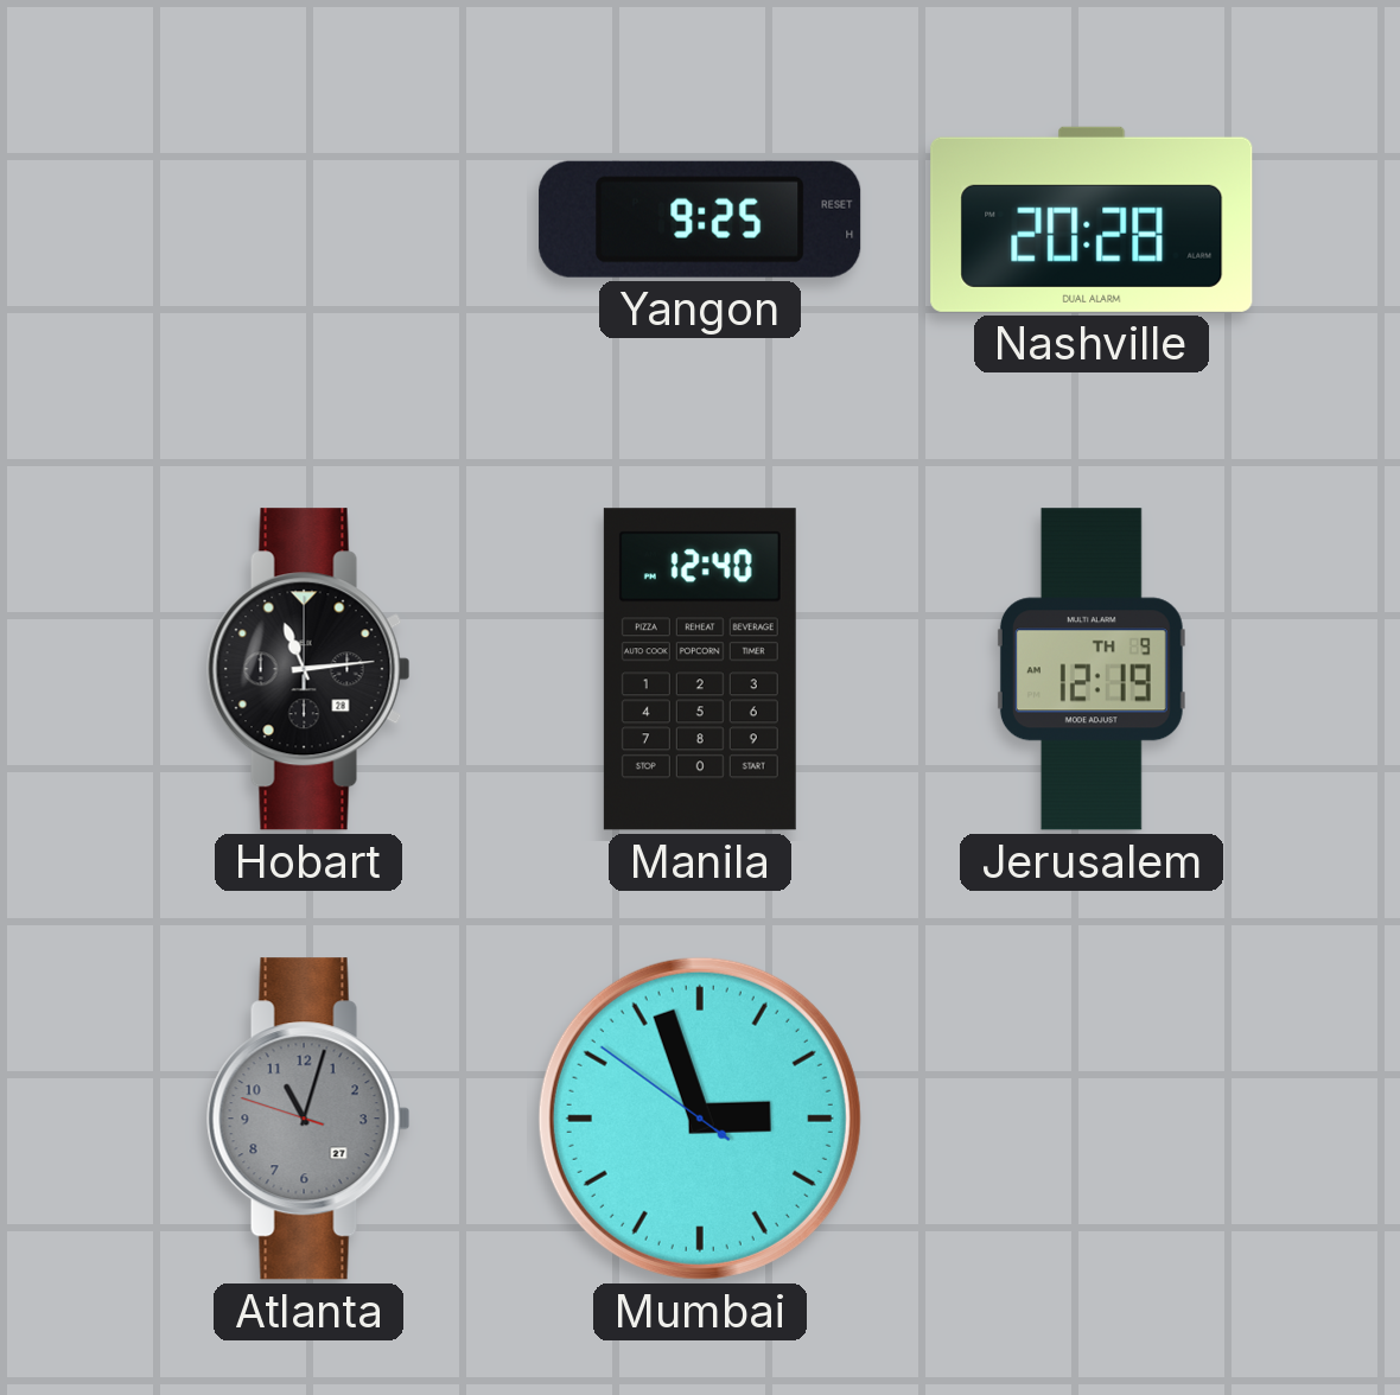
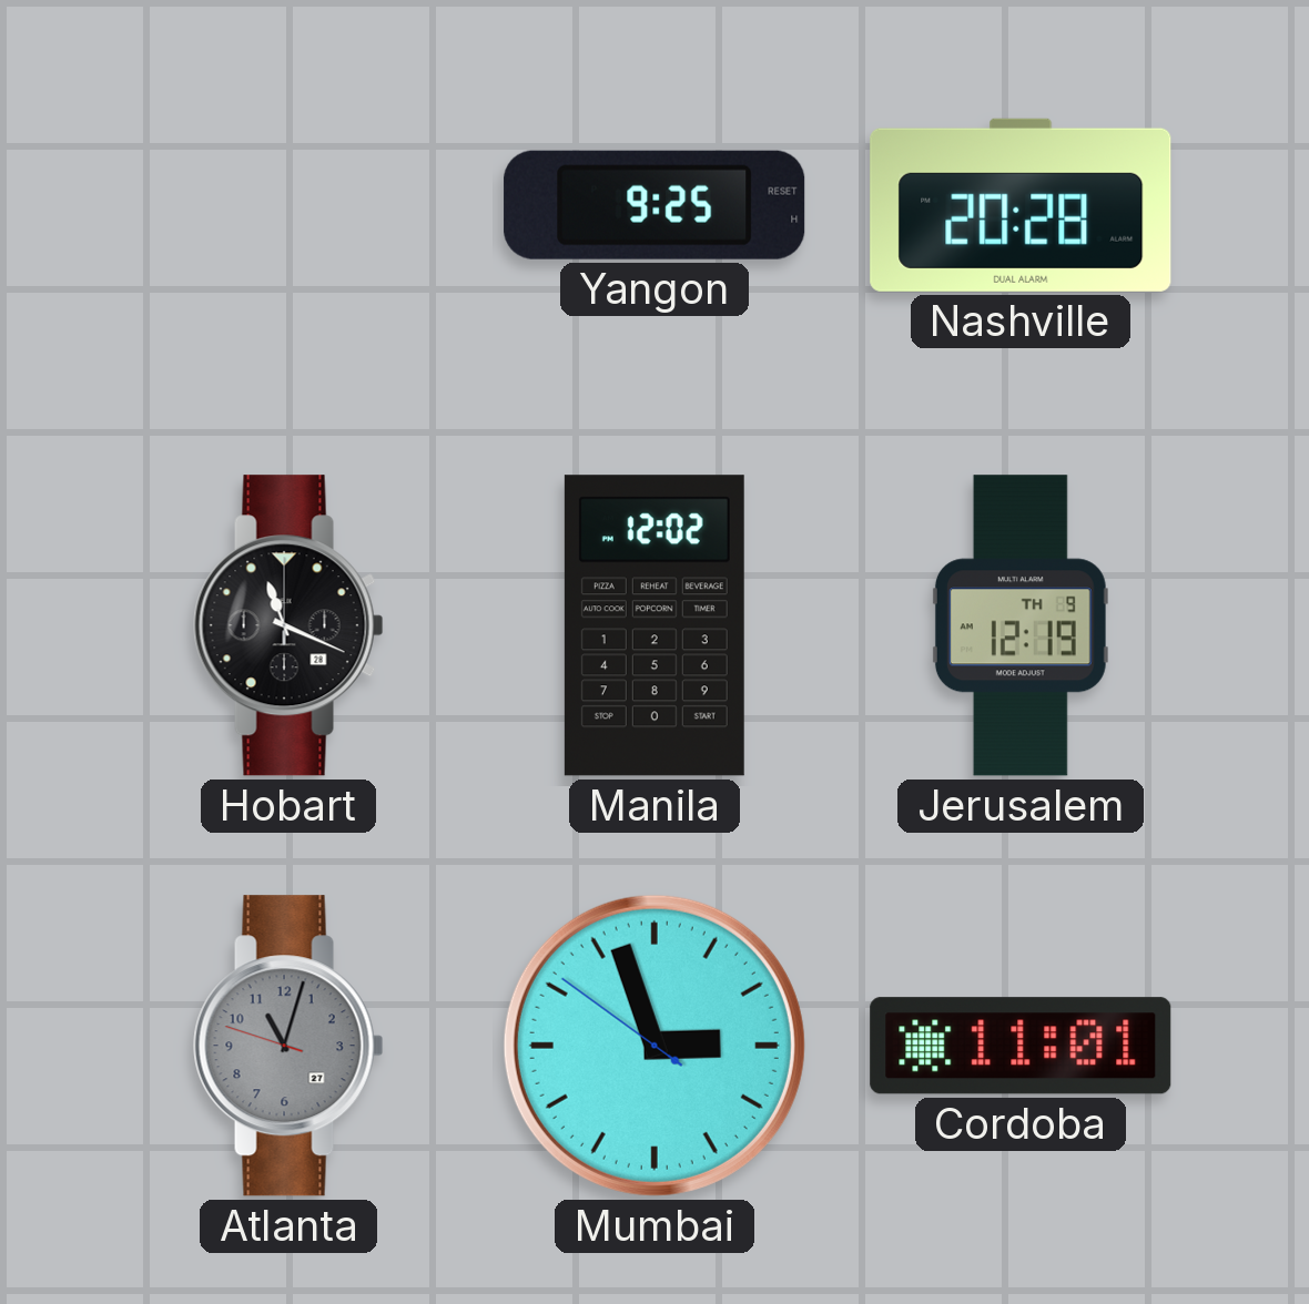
Hobart: 11:14 -> 11:19 (288, 625)
Manila: 12:40 -> 12:02 (655, 625)
Cordoba: none -> 11:01 (1021, 1046)
